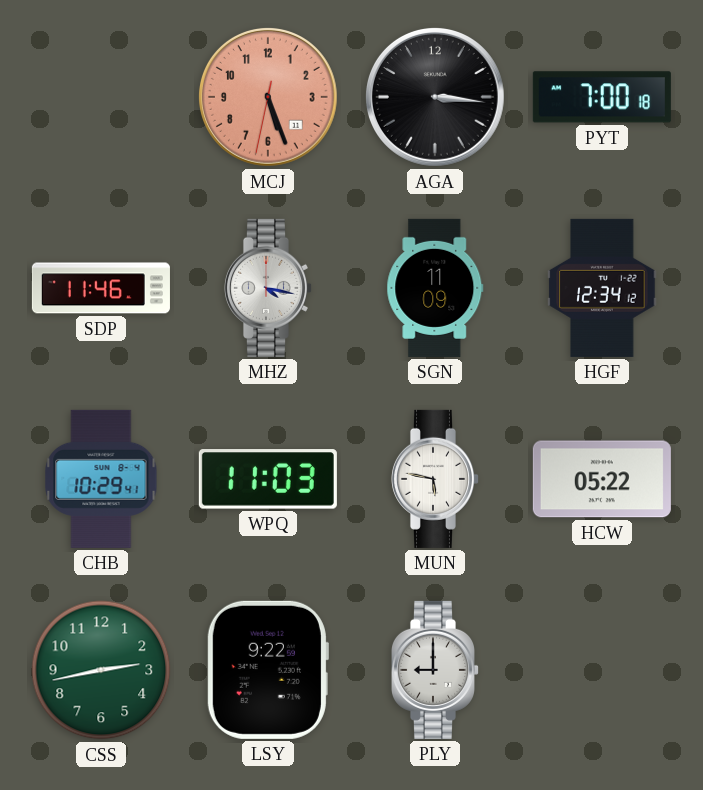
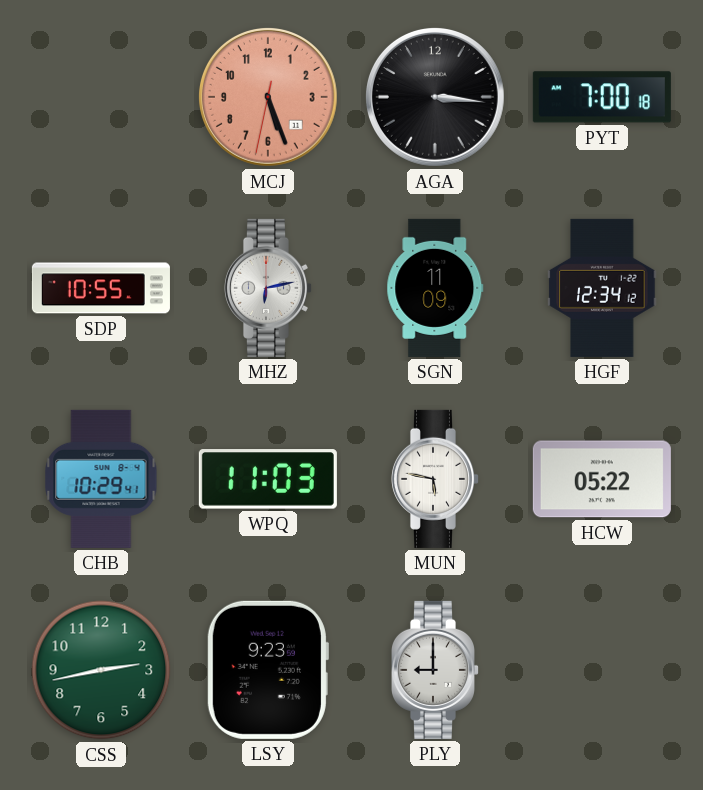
SDP: 11:46 -> 10:55 (101, 288)
MHZ: 4:17 -> 6:13 (267, 288)
LSY: 9:22 -> 9:23 (267, 670)
